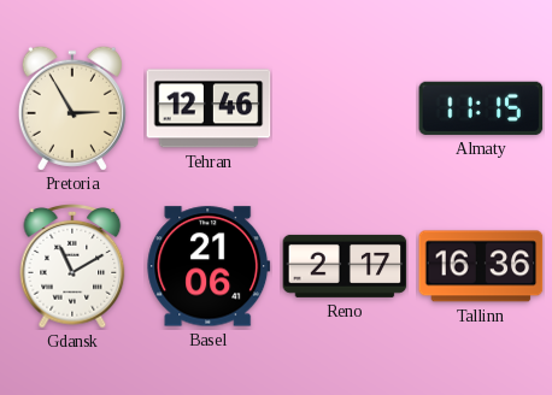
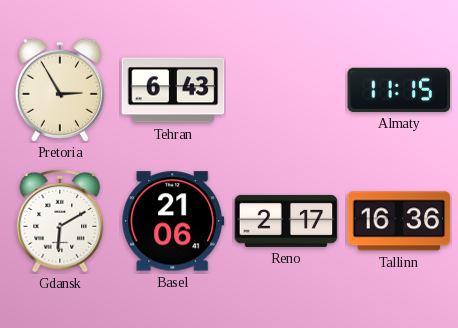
Tehran: 12:46 -> 6:43 (173, 90)
Gdansk: 11:10 -> 6:10 (60, 222)
